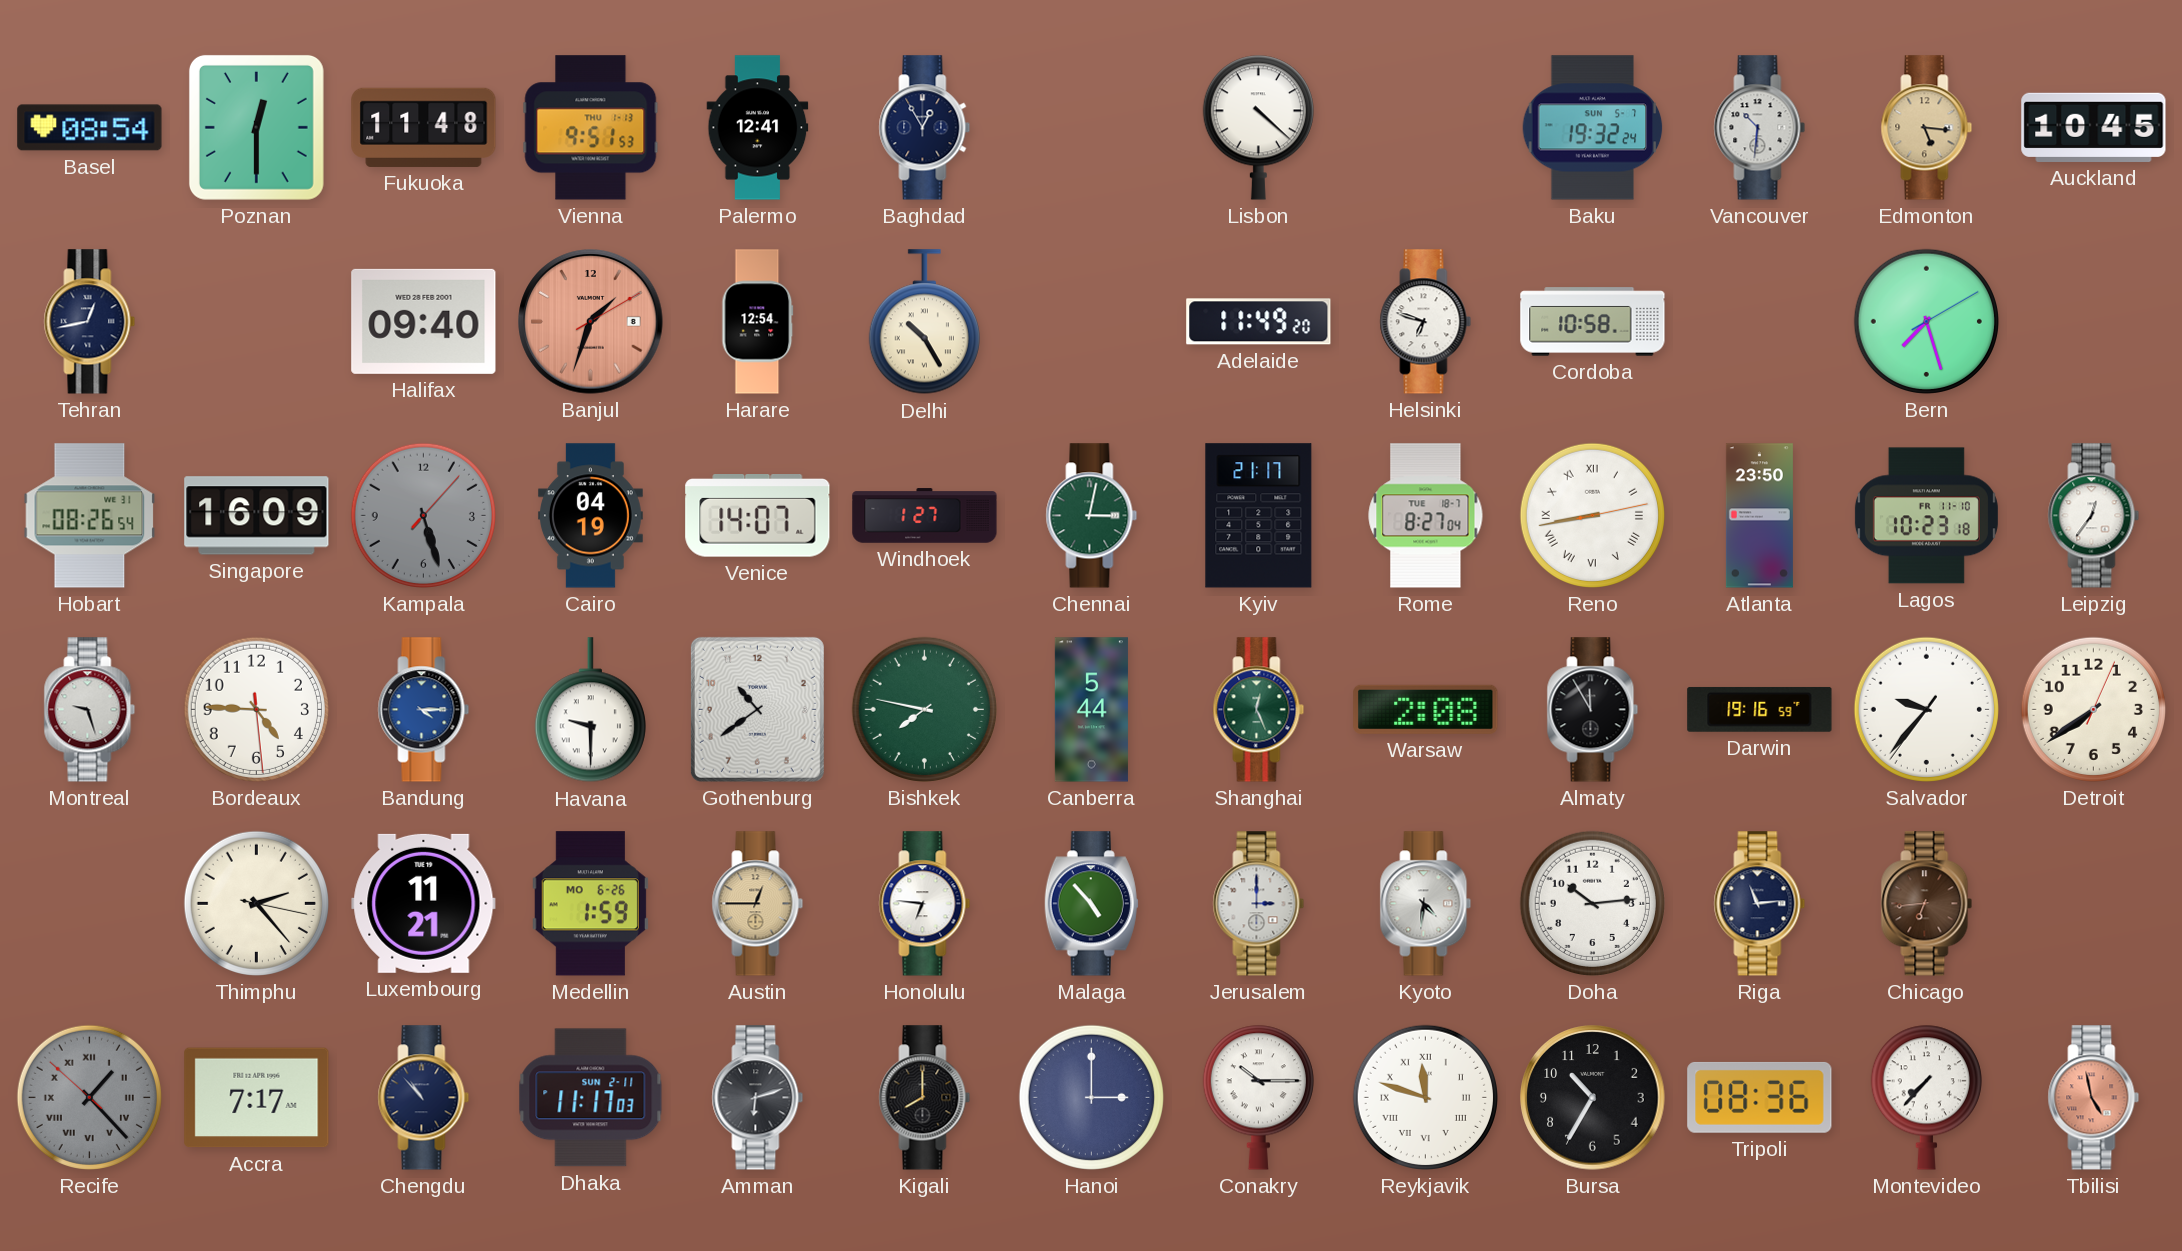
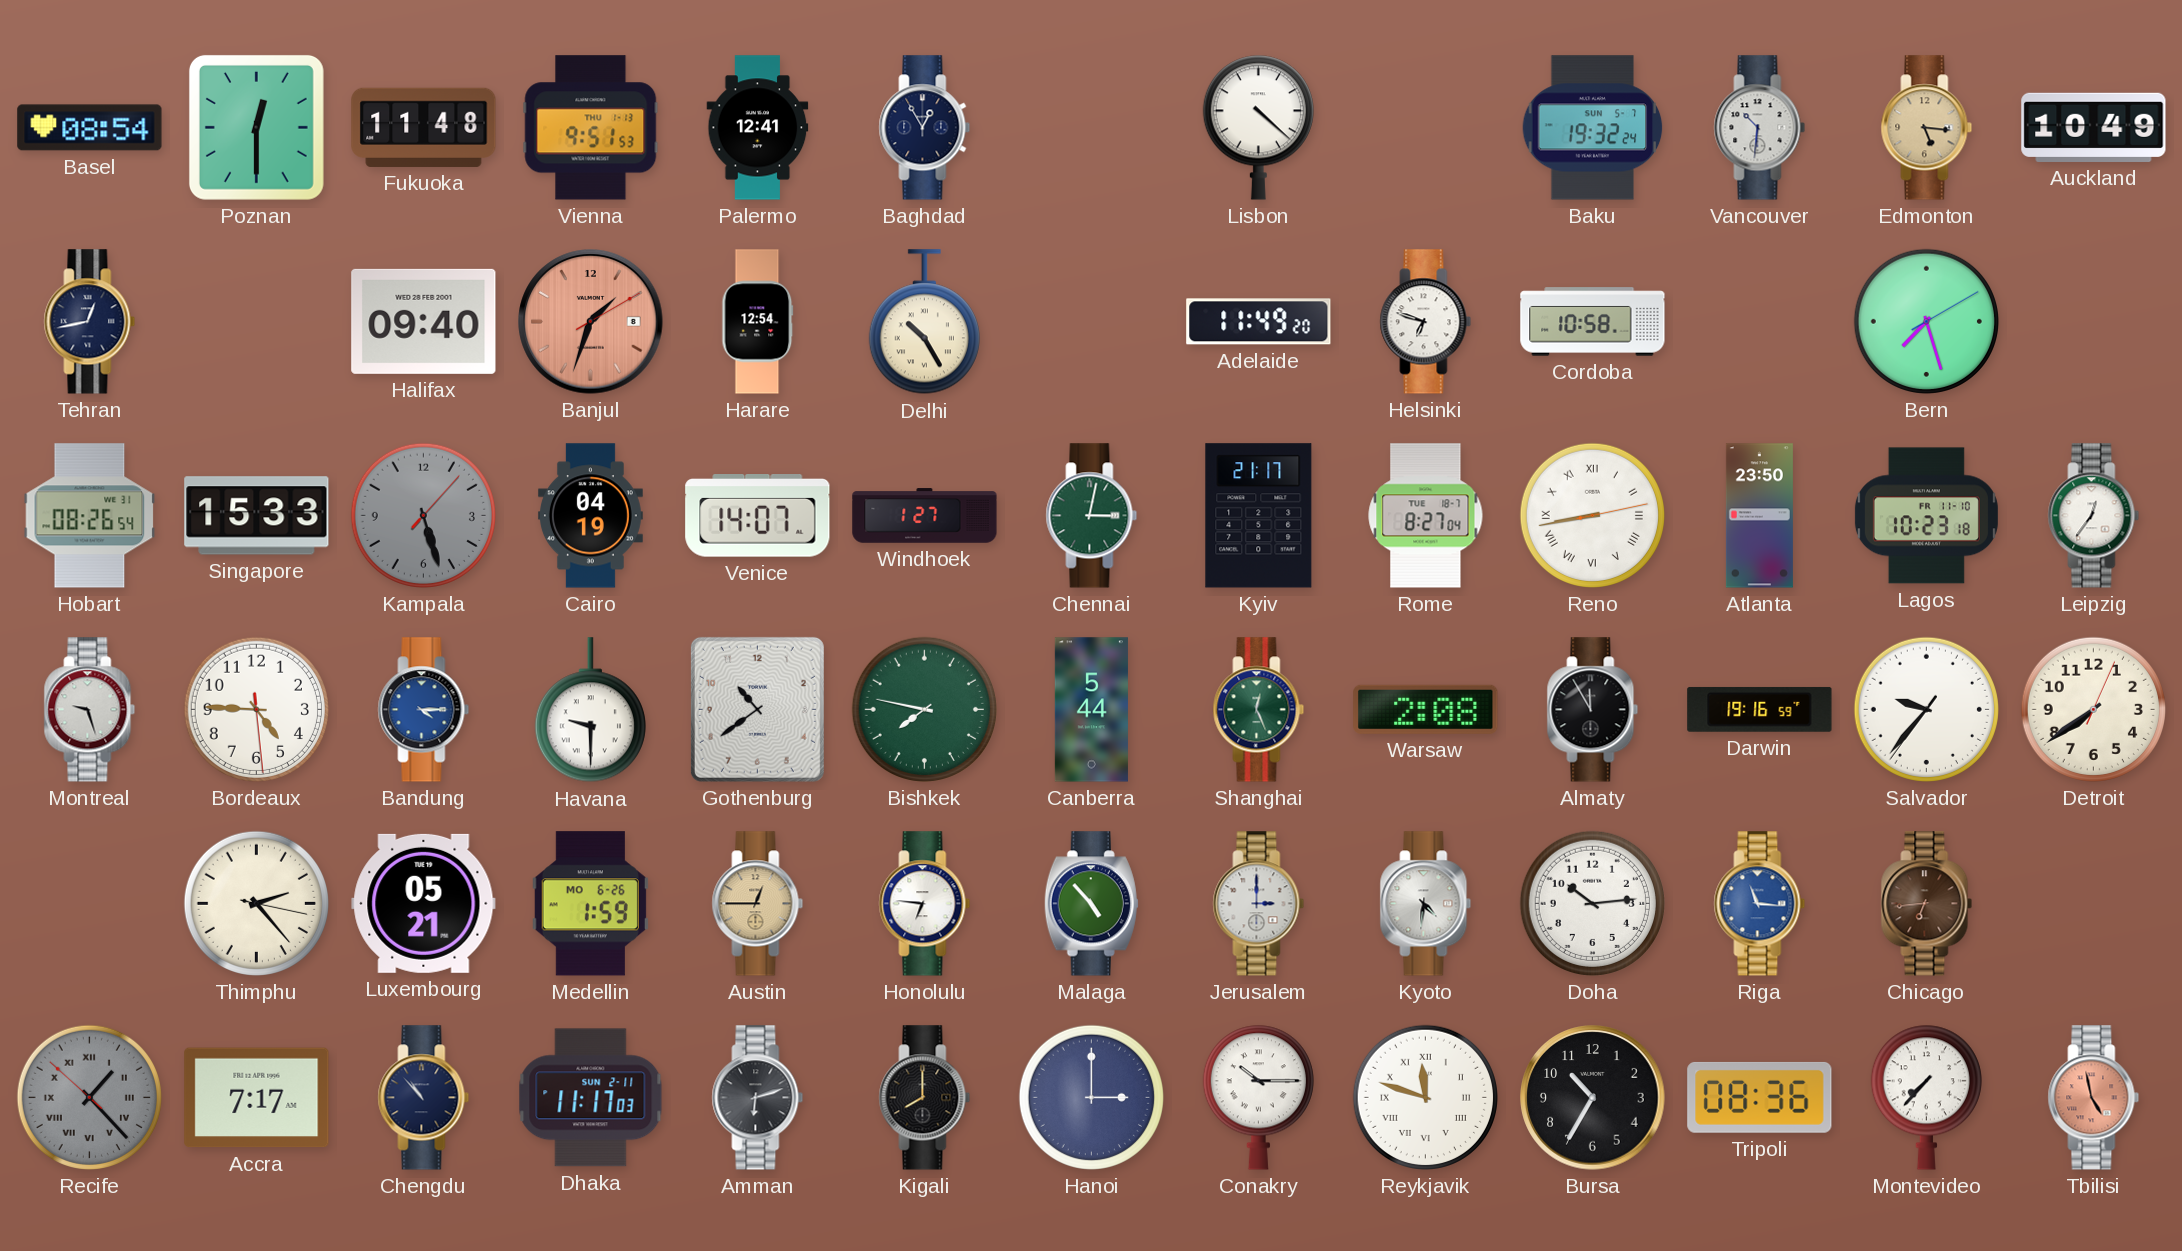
Auckland: 10:45 -> 10:49 (2094, 127)
Singapore: 16:09 -> 15:33 (257, 516)
Luxembourg: 11:21 -> 05:21 (424, 903)
Riga: 11:14 -> 11:16 (1760, 904)
Riga dial: navy -> blue (1760, 904)
